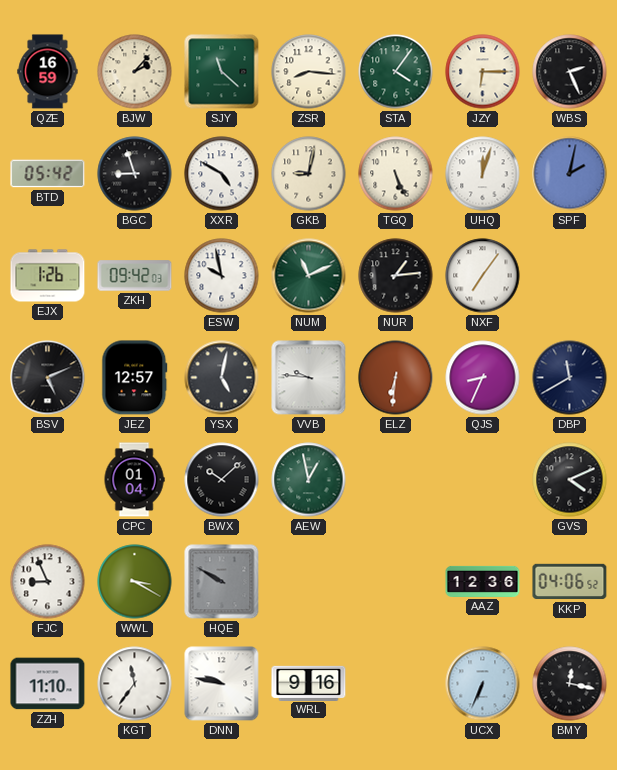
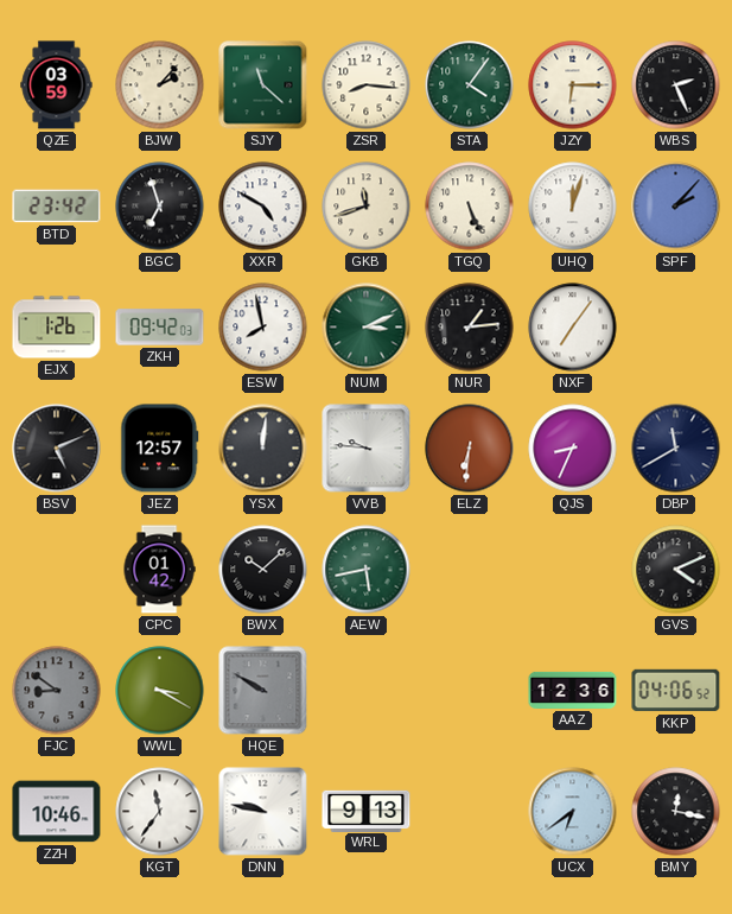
QZE: 16:59 -> 03:59 (57, 85)
BTD: 05:42 -> 23:42 (57, 207)
BGC: 8:57 -> 6:57 (160, 207)
GKB: 9:02 -> 11:42 (367, 207)
SPF: 2:02 -> 2:07 (676, 207)
ESW: 9:58 -> 7:58 (263, 328)
NUM: 11:11 -> 3:11 (367, 328)
YSX: 5:02 -> 12:01 (263, 449)
CPC: 01:04 -> 01:42 (159, 570)
AEW: 12:58 -> 5:43 (367, 570)
FJC: 8:56 -> 8:51 (57, 691)
FJC dial: white -> grey (57, 691)
ZZH: 11:10 -> 10:46 (57, 812)
WRL: 9:16 -> 9:13 (367, 811)
UCX: 6:34 -> 6:39 (573, 812)
